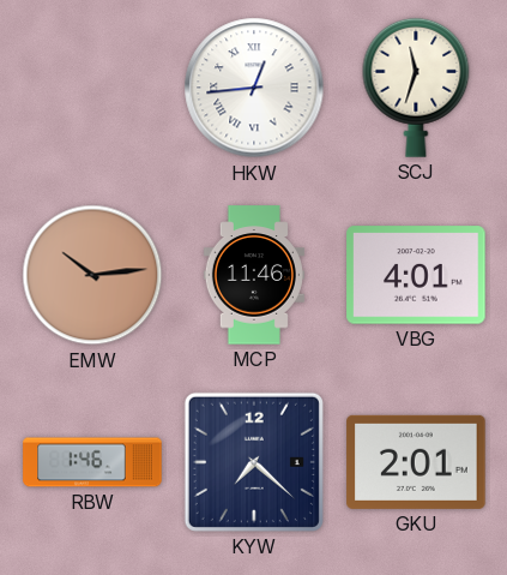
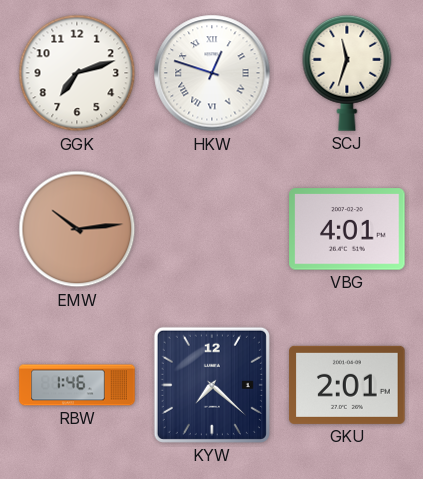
GGK: none -> 7:12 (77, 73)
HKW: 12:44 -> 12:48 (212, 73)
MCP: 11:46 -> none (254, 275)
